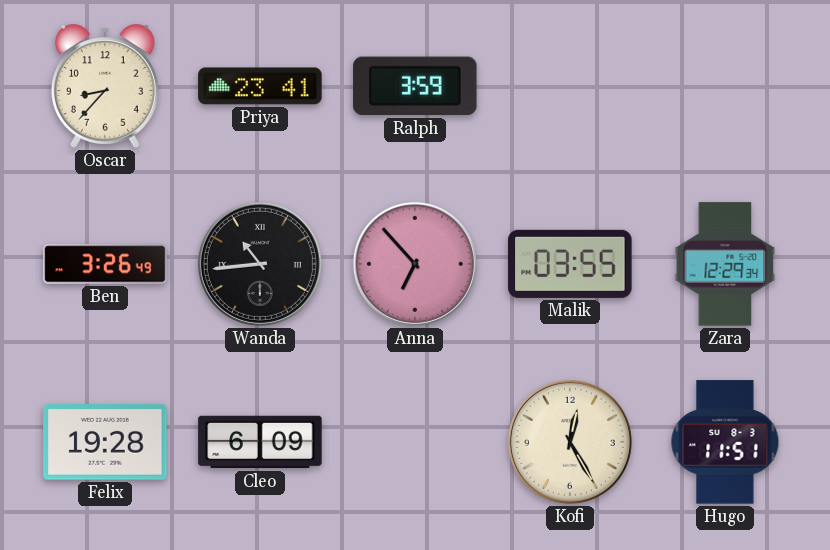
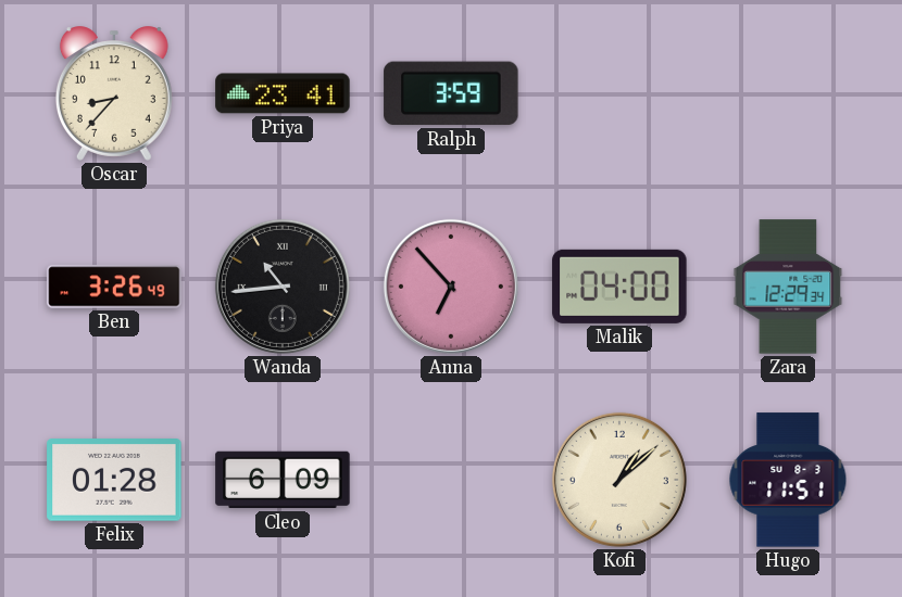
Malik: 03:55 -> 04:00 (619, 287)
Felix: 19:28 -> 01:28 (114, 480)
Kofi: 12:25 -> 1:08 (619, 480)
